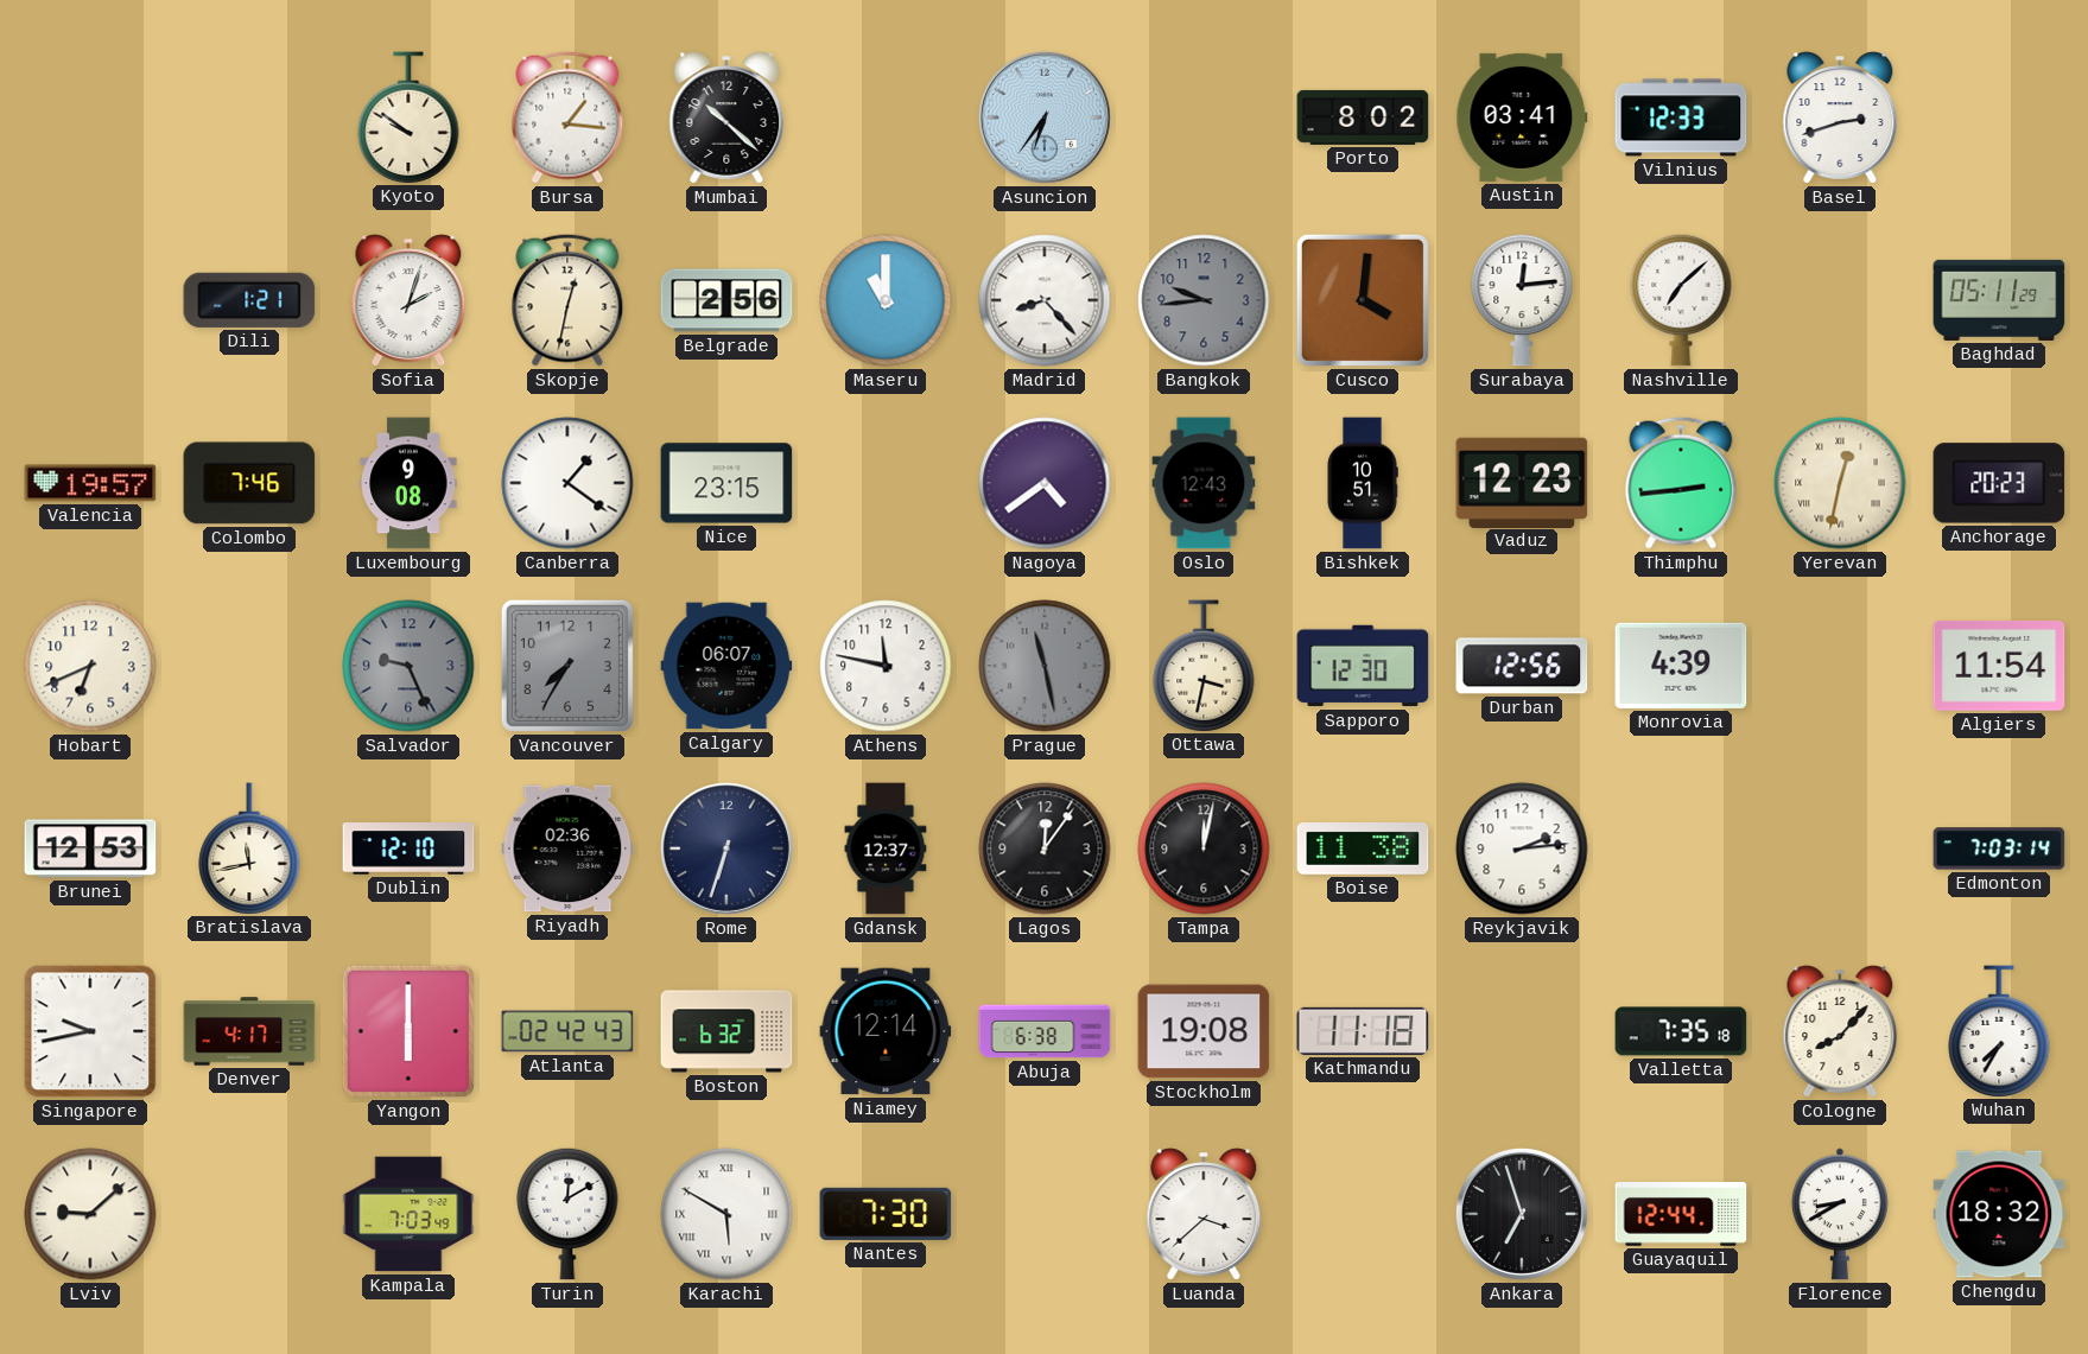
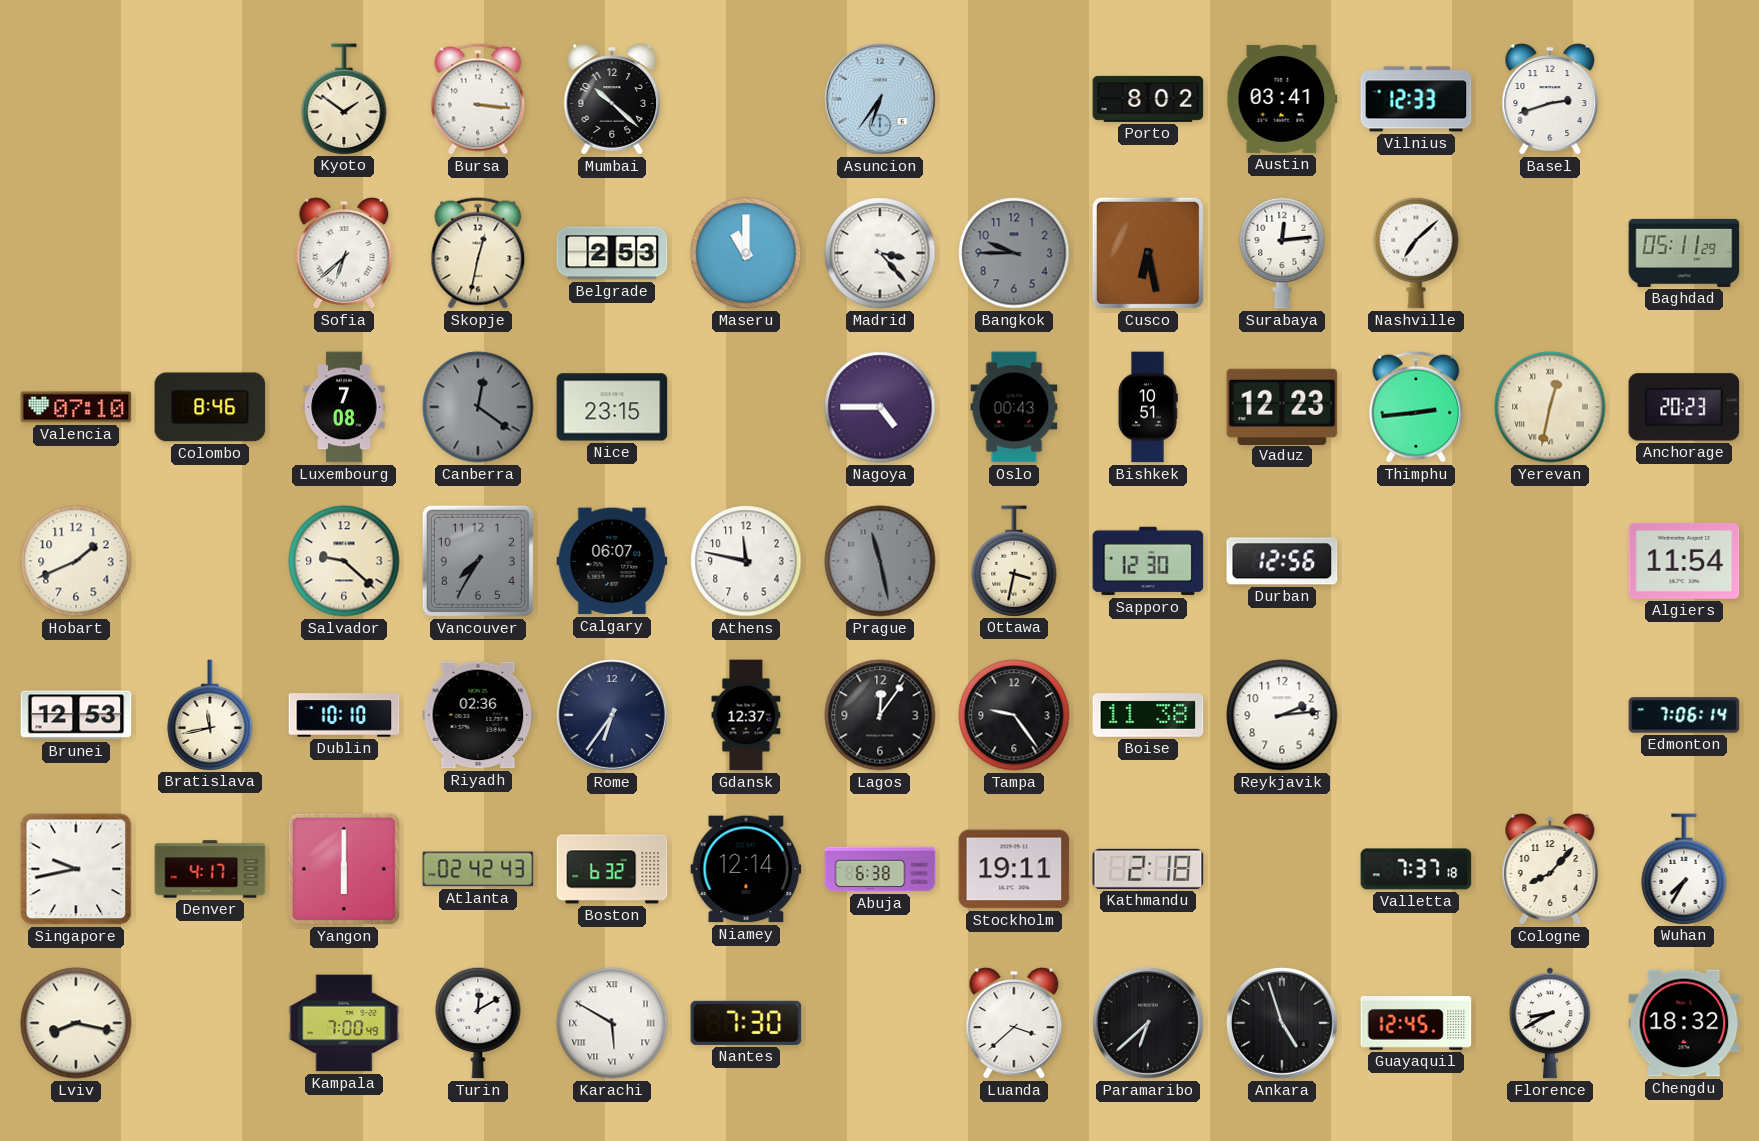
Kyoto: 9:51 -> 1:51 (344, 99)
Bursa: 1:16 -> 3:16 (478, 99)
Dili: 1:21 -> none (249, 300)
Sofia: 2:03 -> 6:38 (344, 253)
Belgrade: 2:56 -> 2:53 (612, 253)
Madrid: 8:23 -> 3:23 (880, 253)
Bangkok: 9:44 -> 9:45 (1014, 253)
Cusco: 4:01 -> 6:28 (1148, 253)
Valencia: 19:57 -> 07:10 (76, 407)
Colombo: 7:46 -> 8:46 (210, 407)
Luxembourg: 9:08 -> 7:08 (344, 407)
Canberra: 1:21 -> 12:21 (478, 407)
Canberra dial: white -> grey (478, 407)
Nagoya: 4:39 -> 4:45 (880, 407)
Oslo: 12:43 -> 00:43 (1014, 407)
Hobart: 6:41 -> 1:41 (76, 561)
Salvador: 9:26 -> 9:22 (344, 561)
Salvador dial: grey -> cream (344, 561)
Monrovia: 4:39 -> none (1681, 666)
Dublin: 12:10 -> 10:10 (344, 715)
Rome: 6:33 -> 6:36 (612, 715)
Tampa: 12:02 -> 9:24 (1014, 715)
Edmonton: 7:03 -> 7:06 (1684, 715)
Stockholm: 19:08 -> 19:11 (1014, 869)
Kathmandu: 11:18 -> 2:18 (1148, 869)
Valletta: 7:35 -> 7:37 (1416, 869)
Lviv: 9:08 -> 8:17 (76, 1023)
Kampala: 7:03 -> 7:00 (344, 1023)
Paramaribo: none -> 6:38 (1148, 1023)
Ankara: 6:57 -> 4:57 (1282, 1023)
Guayaquil: 12:44 -> 12:45 (1416, 1024)
